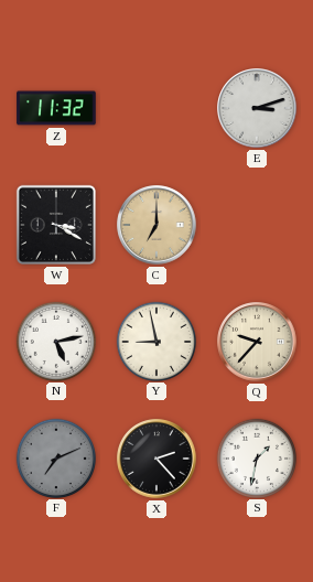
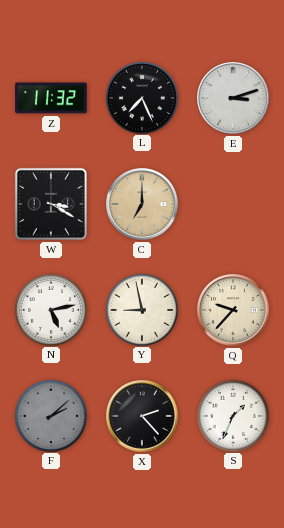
L: none -> 7:26 (141, 97)
F: 7:11 -> 2:08 (50, 415)
S: 1:32 -> 1:34 (232, 415)
